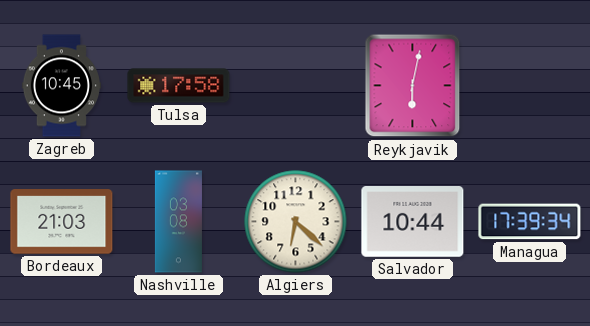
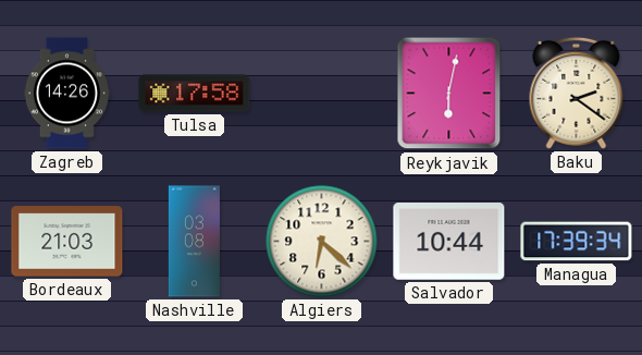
Zagreb: 10:45 -> 14:26 (66, 94)
Baku: none -> 2:21 (577, 93)
